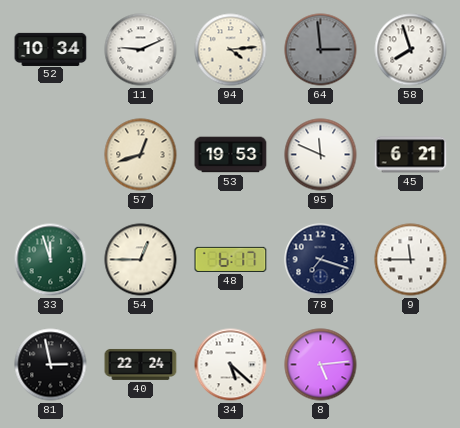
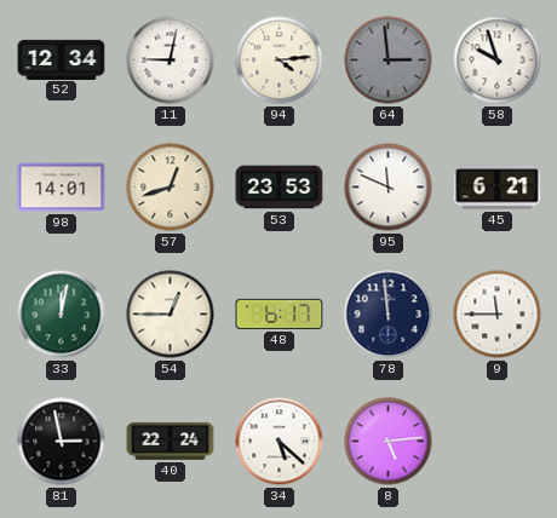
52: 10:34 -> 12:34 (62, 59)
11: 9:11 -> 9:02 (171, 61)
58: 7:57 -> 9:57 (498, 61)
98: none -> 14:01 (62, 188)
53: 19:53 -> 23:53 (280, 188)
33: 11:57 -> 12:02 (62, 315)
78: 7:18 -> 11:59 (389, 315)
